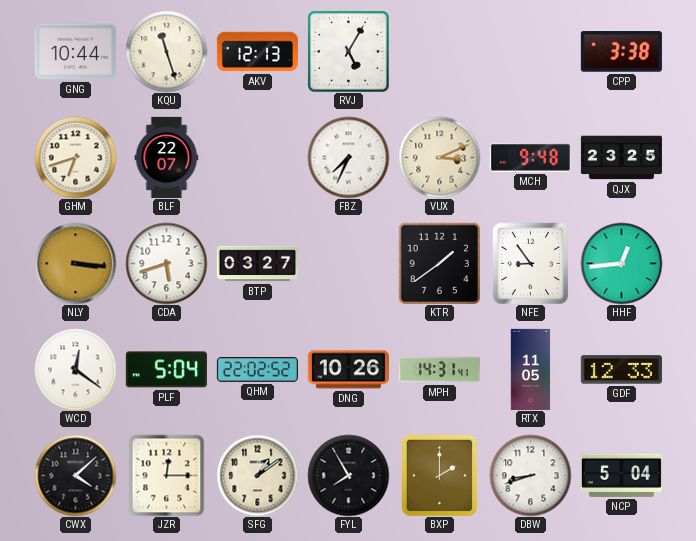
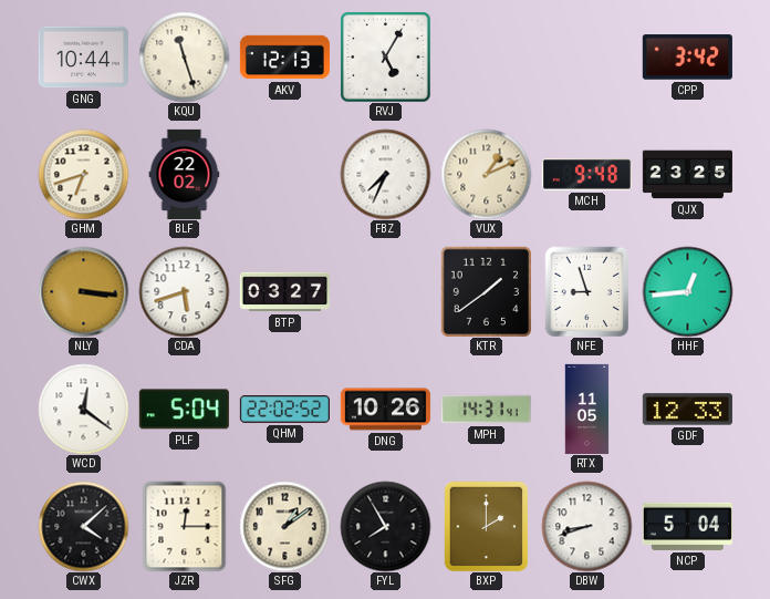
CPP: 3:38 -> 3:42 (687, 58)
BLF: 22:07 -> 22:02 (185, 174)
VUX: 3:11 -> 1:11 (486, 174)
NFE: 8:54 -> 8:57 (587, 291)
